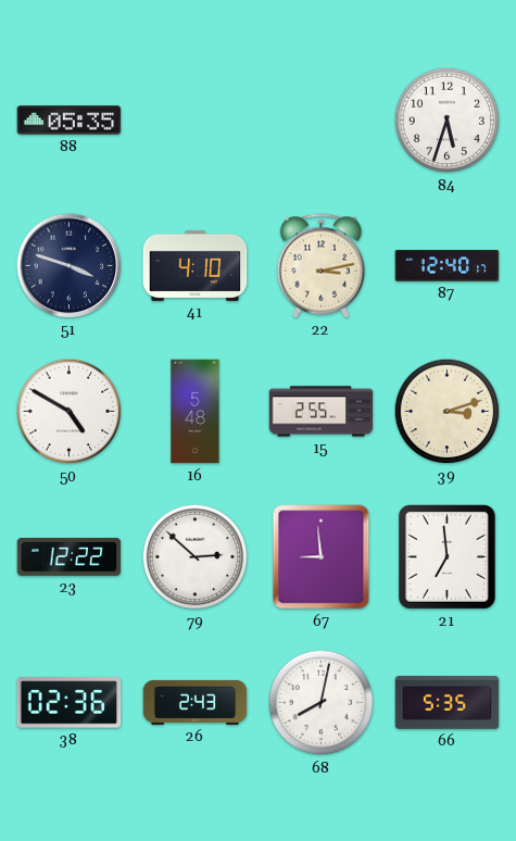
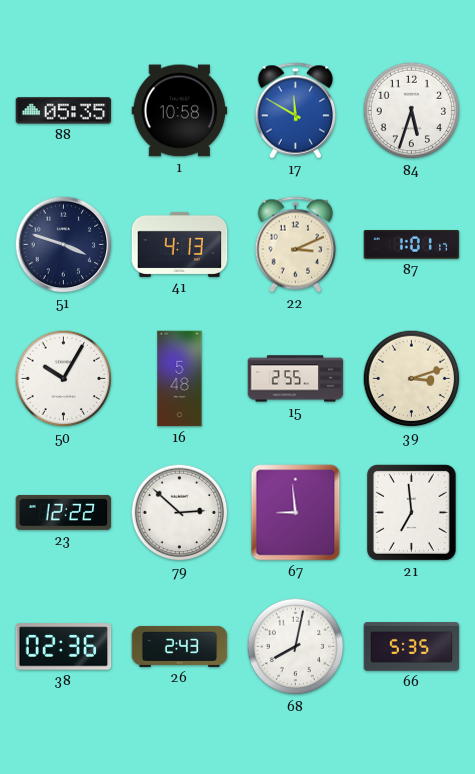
1: none -> 10:58 (180, 111)
17: none -> 11:50 (296, 111)
41: 4:10 -> 4:13 (180, 244)
22: 3:13 -> 3:11 (296, 245)
87: 12:40 -> 1:01 (412, 245)
50: 4:50 -> 10:05 (64, 379)
